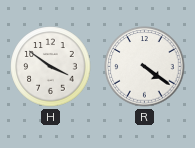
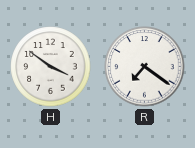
R: 4:21 -> 7:21 (145, 67)
